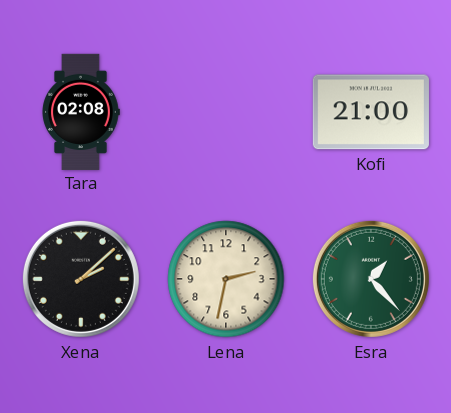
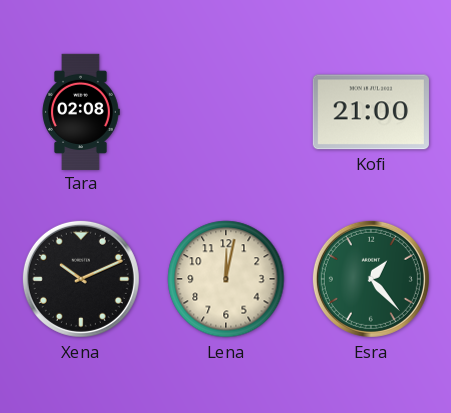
Xena: 2:08 -> 10:11 (81, 279)
Lena: 2:32 -> 12:02 (226, 279)
